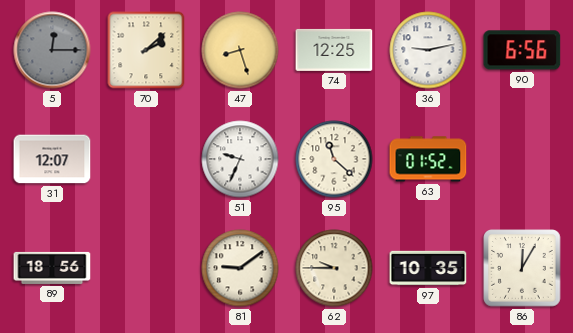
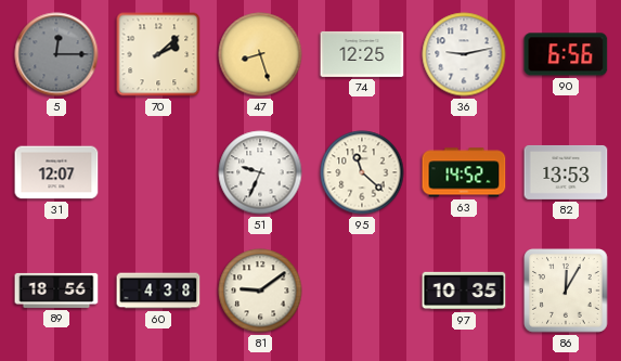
63: 01:52 -> 14:52 (464, 172)
82: none -> 13:53 (566, 172)
60: none -> 4:38 (158, 291)
62: 9:45 -> none (334, 268)
